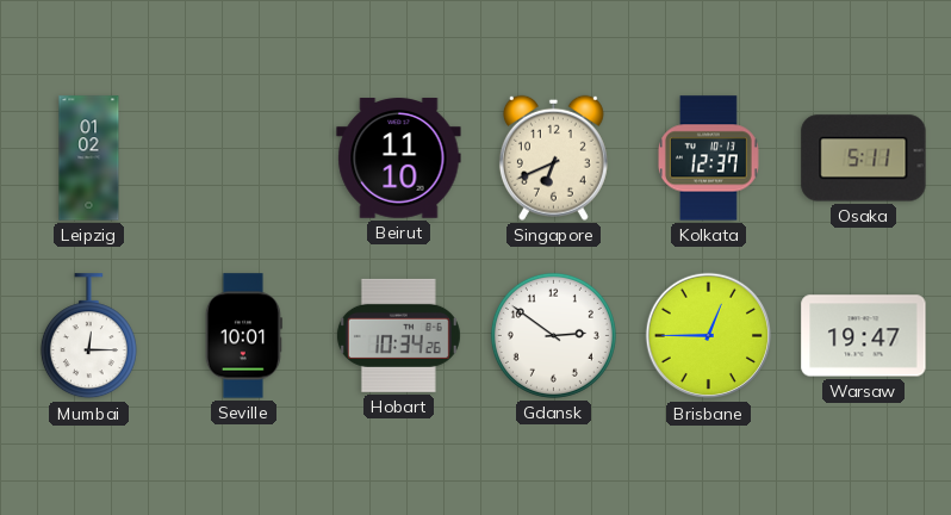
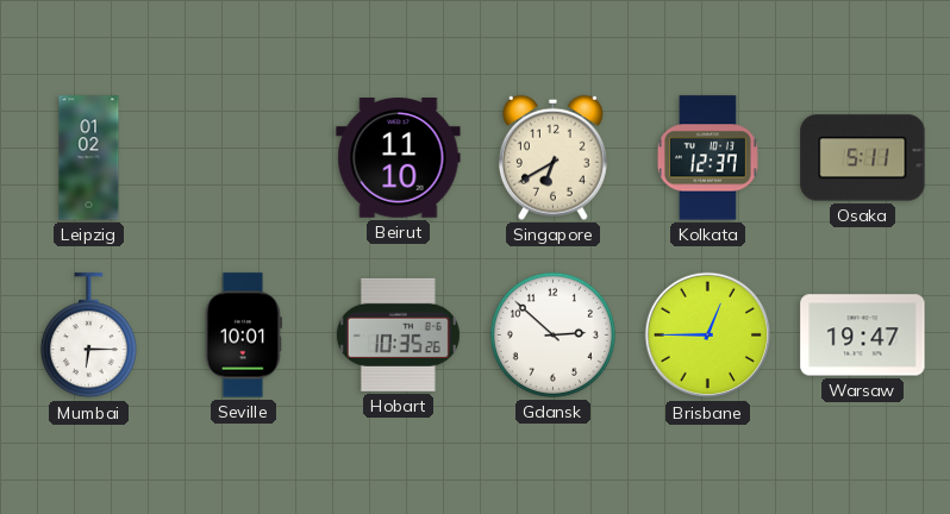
Singapore: 6:41 -> 6:40 (552, 157)
Mumbai: 12:15 -> 6:15 (88, 336)
Hobart: 10:34 -> 10:35 (398, 334)
Gdansk: 2:51 -> 2:52 (552, 334)
